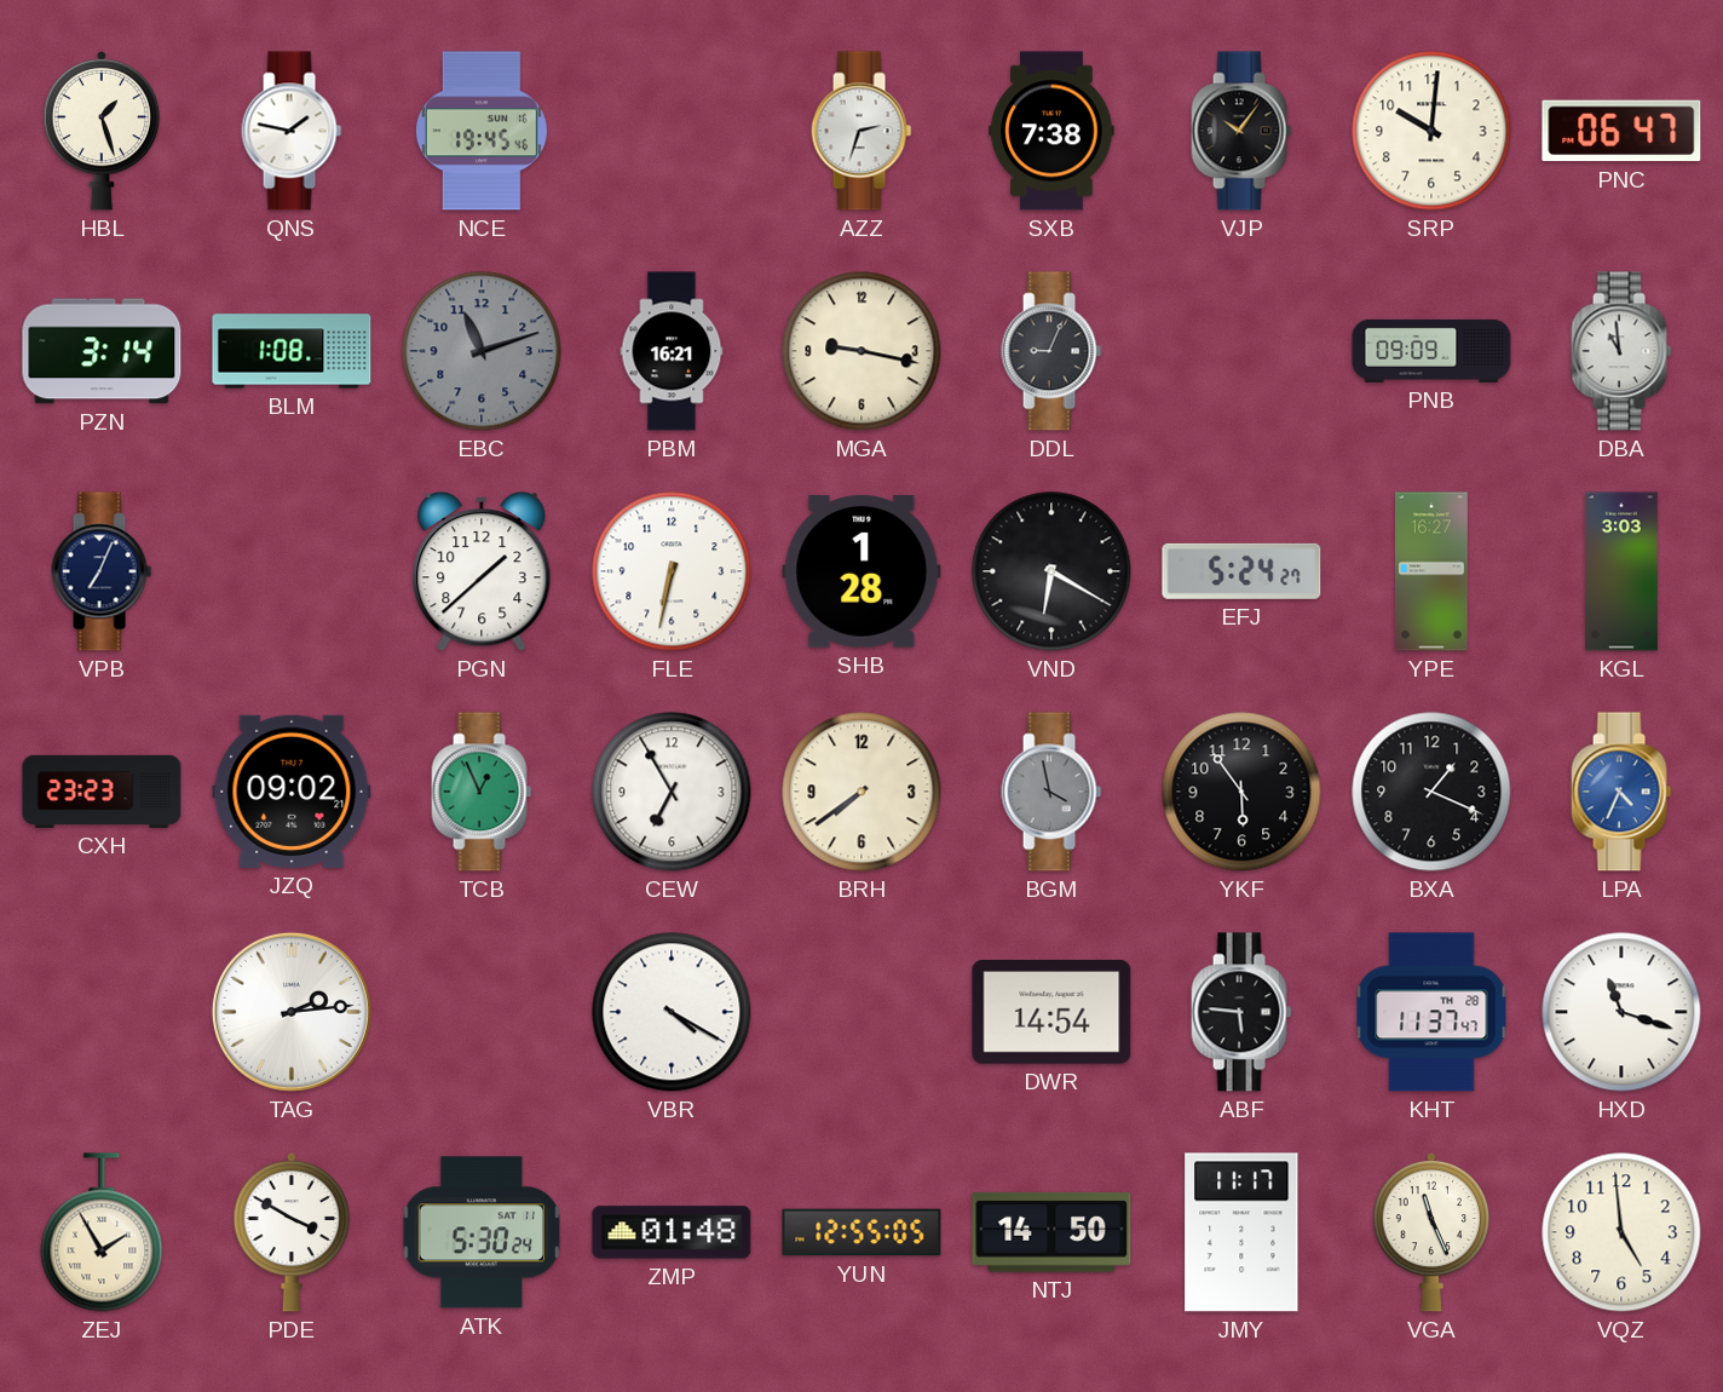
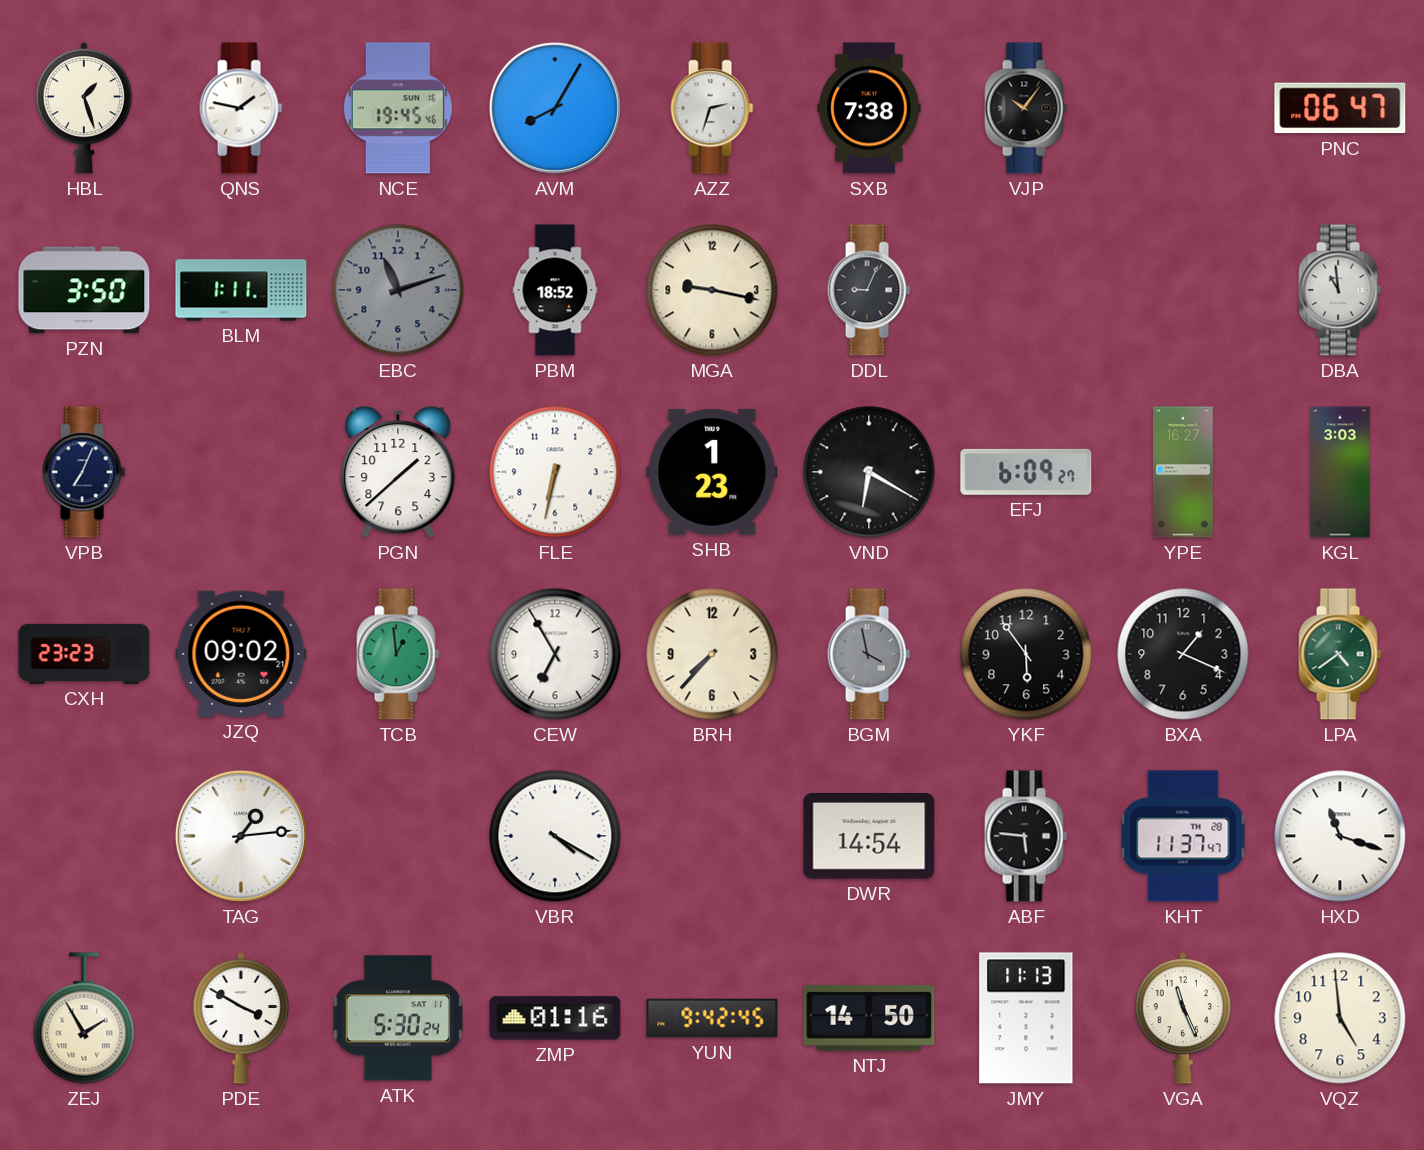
AVM: none -> 8:05 (555, 108)
SRP: 10:01 -> none (1431, 131)
PZN: 3:14 -> 3:50 (84, 290)
BLM: 1:08 -> 1:11 (241, 290)
PBM: 16:21 -> 18:52 (555, 290)
PNB: 09:09 -> none (1431, 351)
SHB: 1:28 -> 1:23 (712, 472)
EFJ: 5:24 -> 6:09 (1026, 472)
TCB: 12:56 -> 12:59 (398, 654)
BRH: 7:39 -> 7:37 (712, 654)
LPA: 4:34 -> 4:39 (1340, 654)
LPA dial: blue -> green (1340, 654)
TAG: 2:14 -> 1:14 (241, 836)
ZMP: 01:48 -> 01:16 (555, 1018)
YUN: 12:55 -> 9:42 (712, 1018)
JMY: 11:17 -> 11:13 (1026, 1018)
